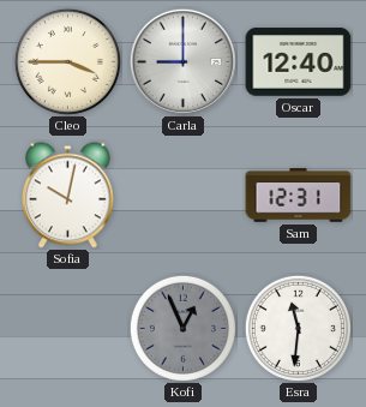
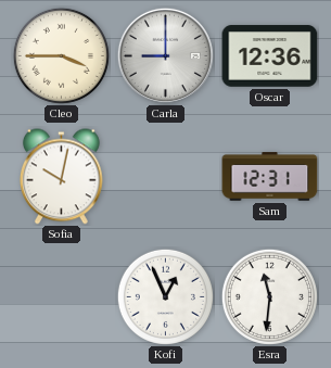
Oscar: 12:40 -> 12:36 (270, 56)
Kofi dial: grey -> white (165, 296)
